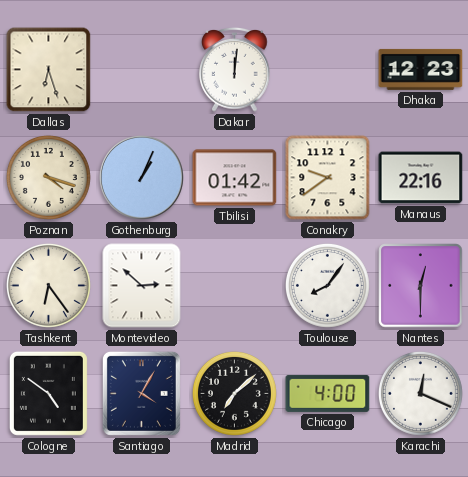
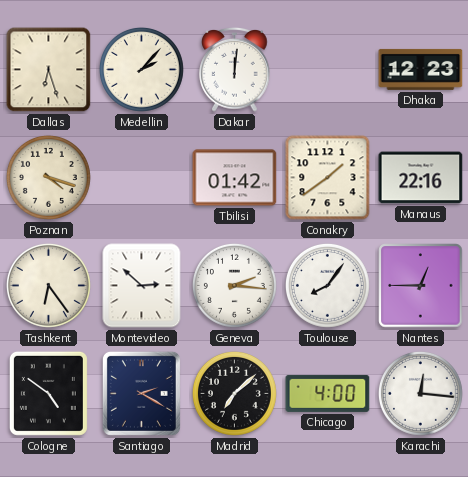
Medellin: none -> 2:07 (141, 69)
Gothenburg: 1:04 -> none (142, 178)
Conakry: 9:39 -> 1:39 (328, 178)
Geneva: none -> 2:16 (234, 285)
Nantes: 12:30 -> 12:45 (421, 286)
Santiago: 4:05 -> 2:20 (141, 393)
Karachi: 12:19 -> 12:16 (420, 393)
